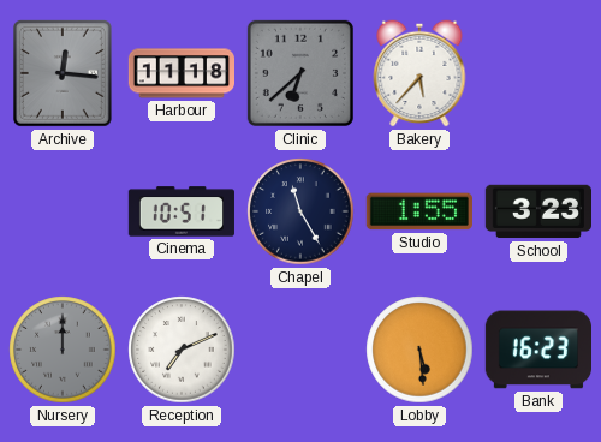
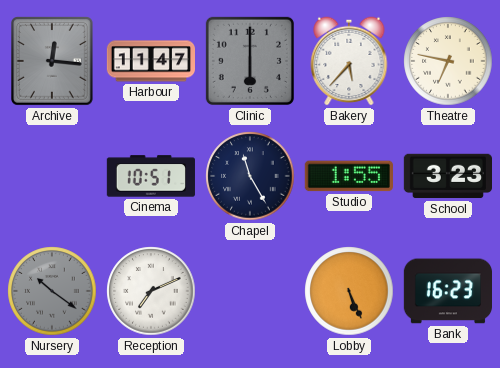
Harbour: 11:18 -> 11:47 (150, 61)
Clinic: 6:38 -> 6:00 (250, 61)
Theatre: none -> 6:47 (448, 61)
Nursery: 12:00 -> 10:21 (52, 291)
Lobby: 5:29 -> 5:26 (349, 291)
